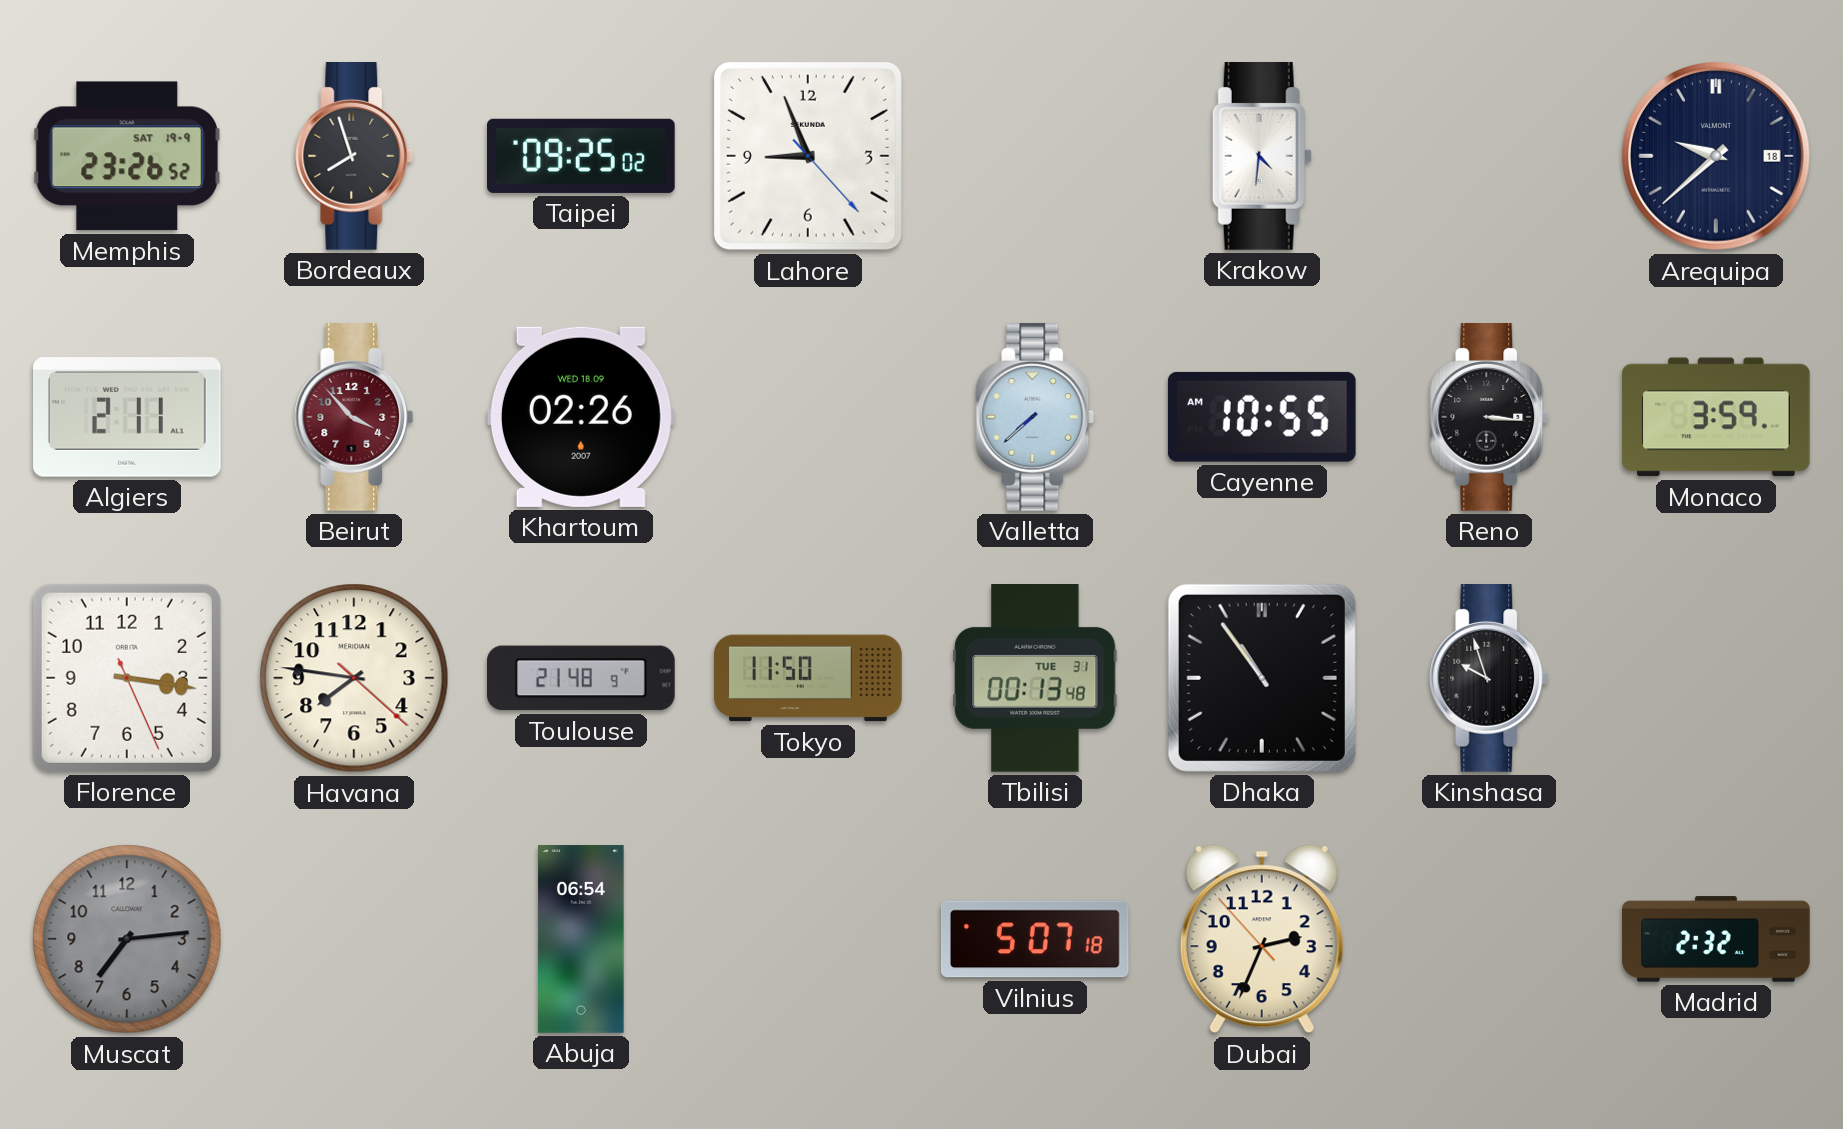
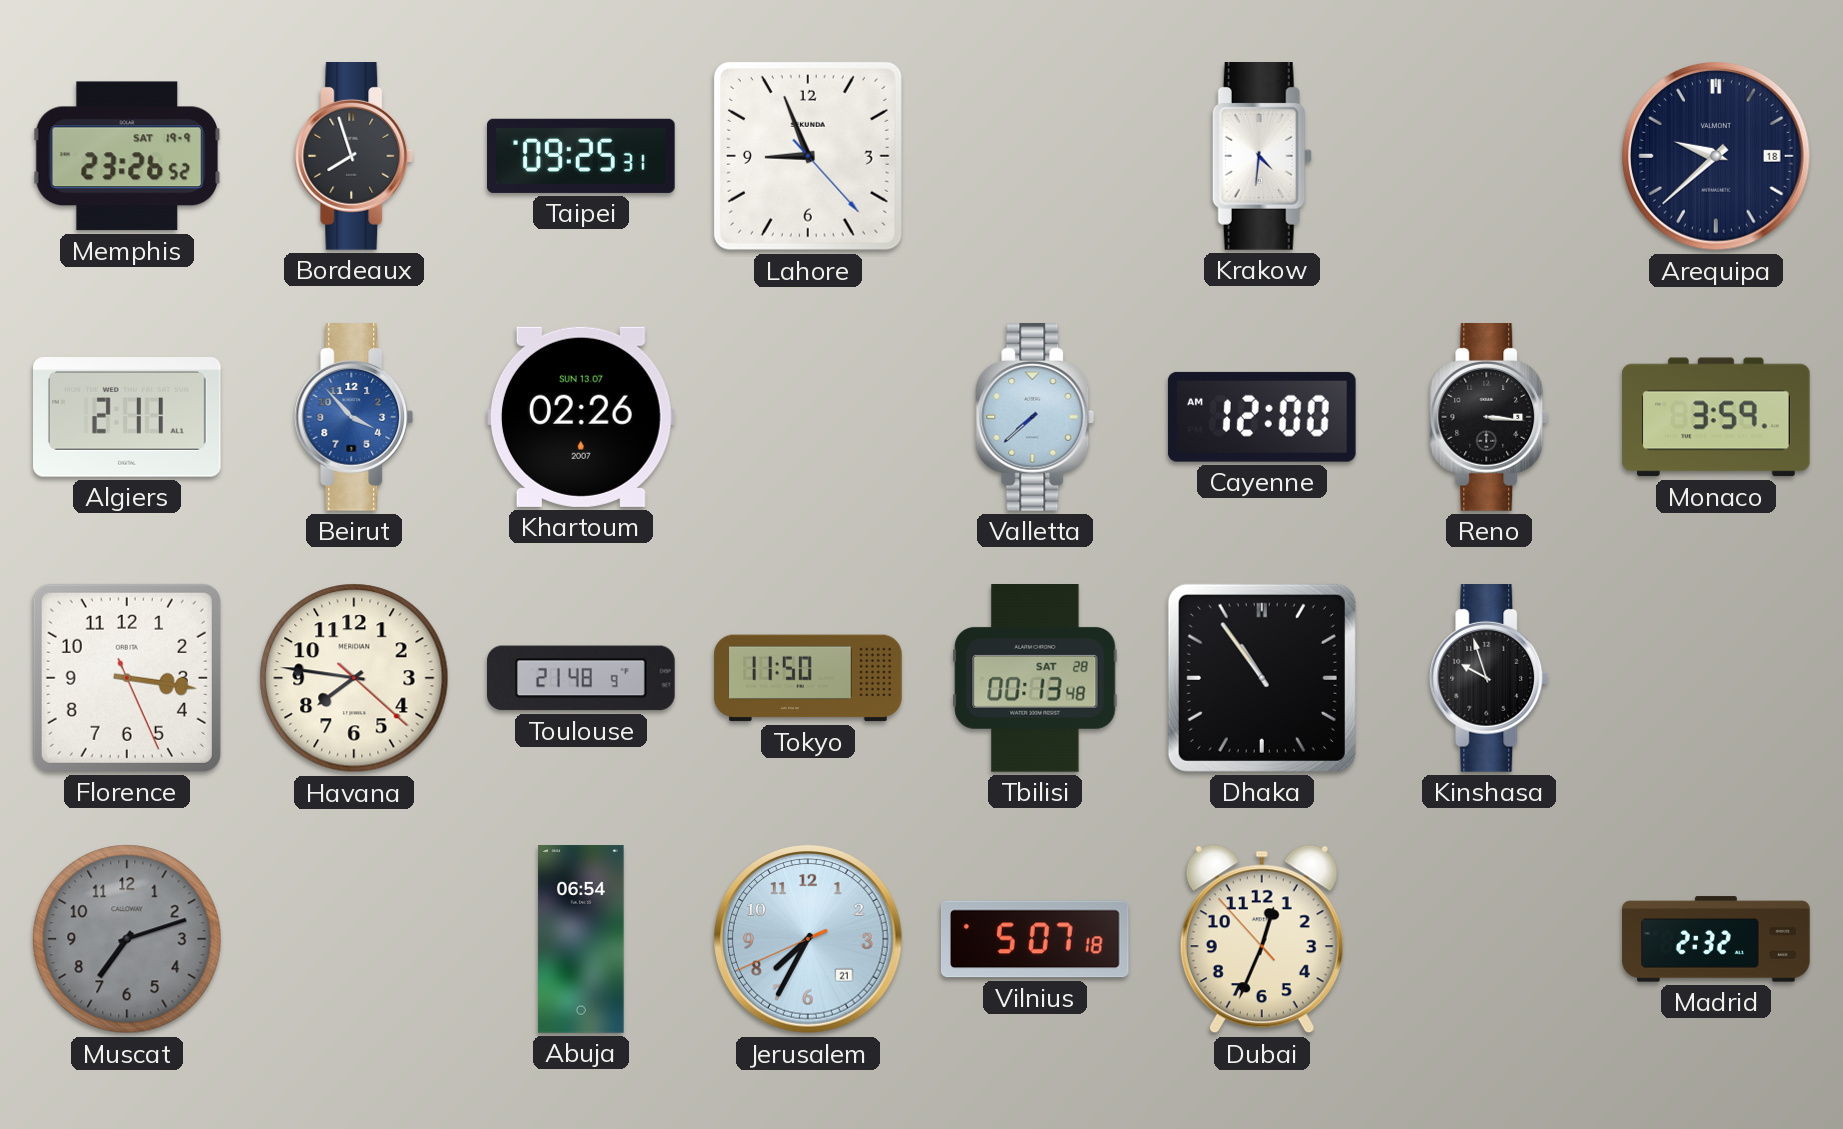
Taipei: 09:25:02 -> 09:25:31 (582, 156)
Beirut dial: burgundy -> blue (354, 418)
Khartoum date: WED 18.09 -> SUN 13.07 (581, 417)
Cayenne: 10:55 -> 12:00 (1262, 417)
Tbilisi date: TUE 31 -> SAT 28 (1035, 679)
Muscat: 7:14 -> 7:12 (127, 939)
Jerusalem: none -> 7:34 (809, 940)
Dubai: 2:33 -> 12:33 (1262, 939)
